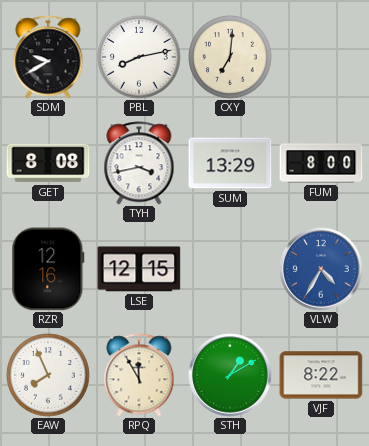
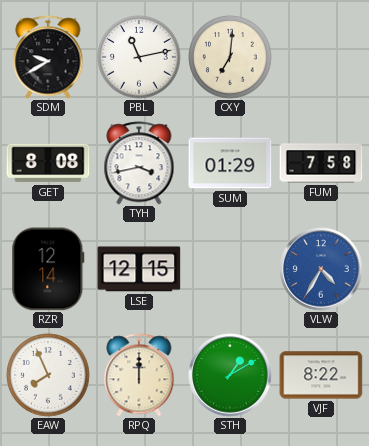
PBL: 8:13 -> 11:13 (139, 57)
SUM: 13:29 -> 01:29 (230, 163)
FUM: 8:00 -> 7:58 (321, 163)
RZR: 12:16 -> 12:14 (48, 269)
RPQ: 11:55 -> 12:00 (139, 375)
